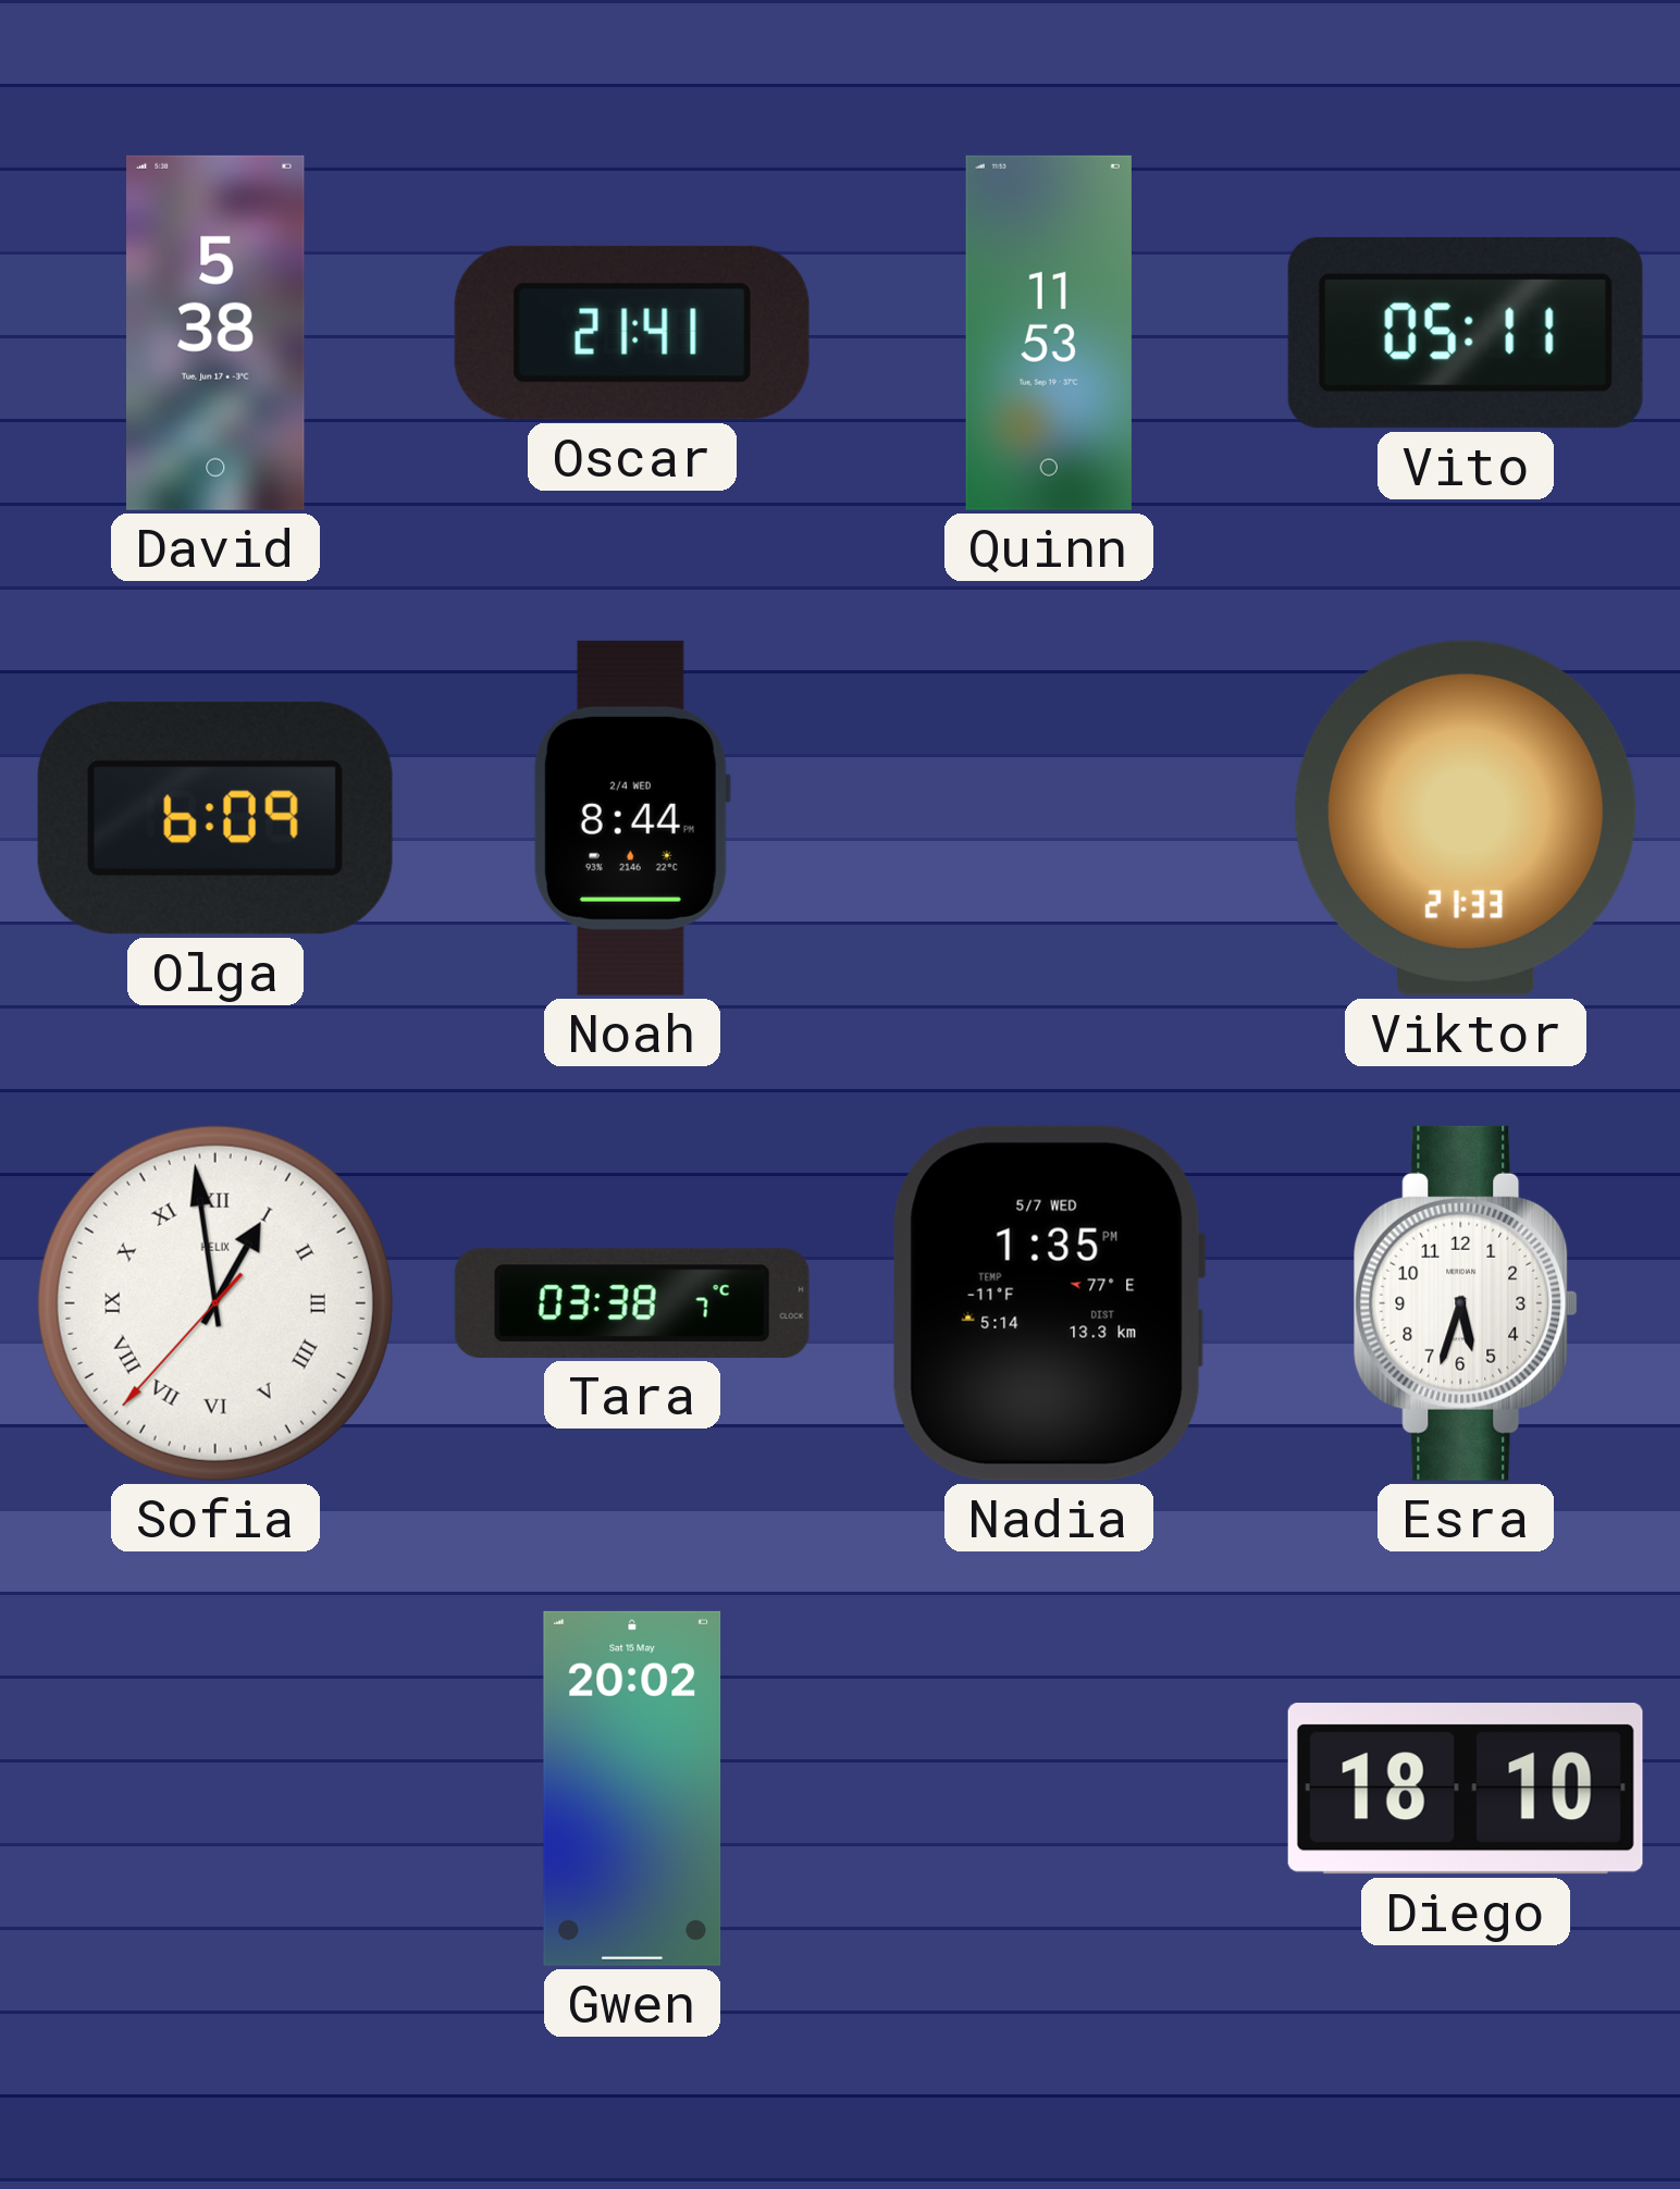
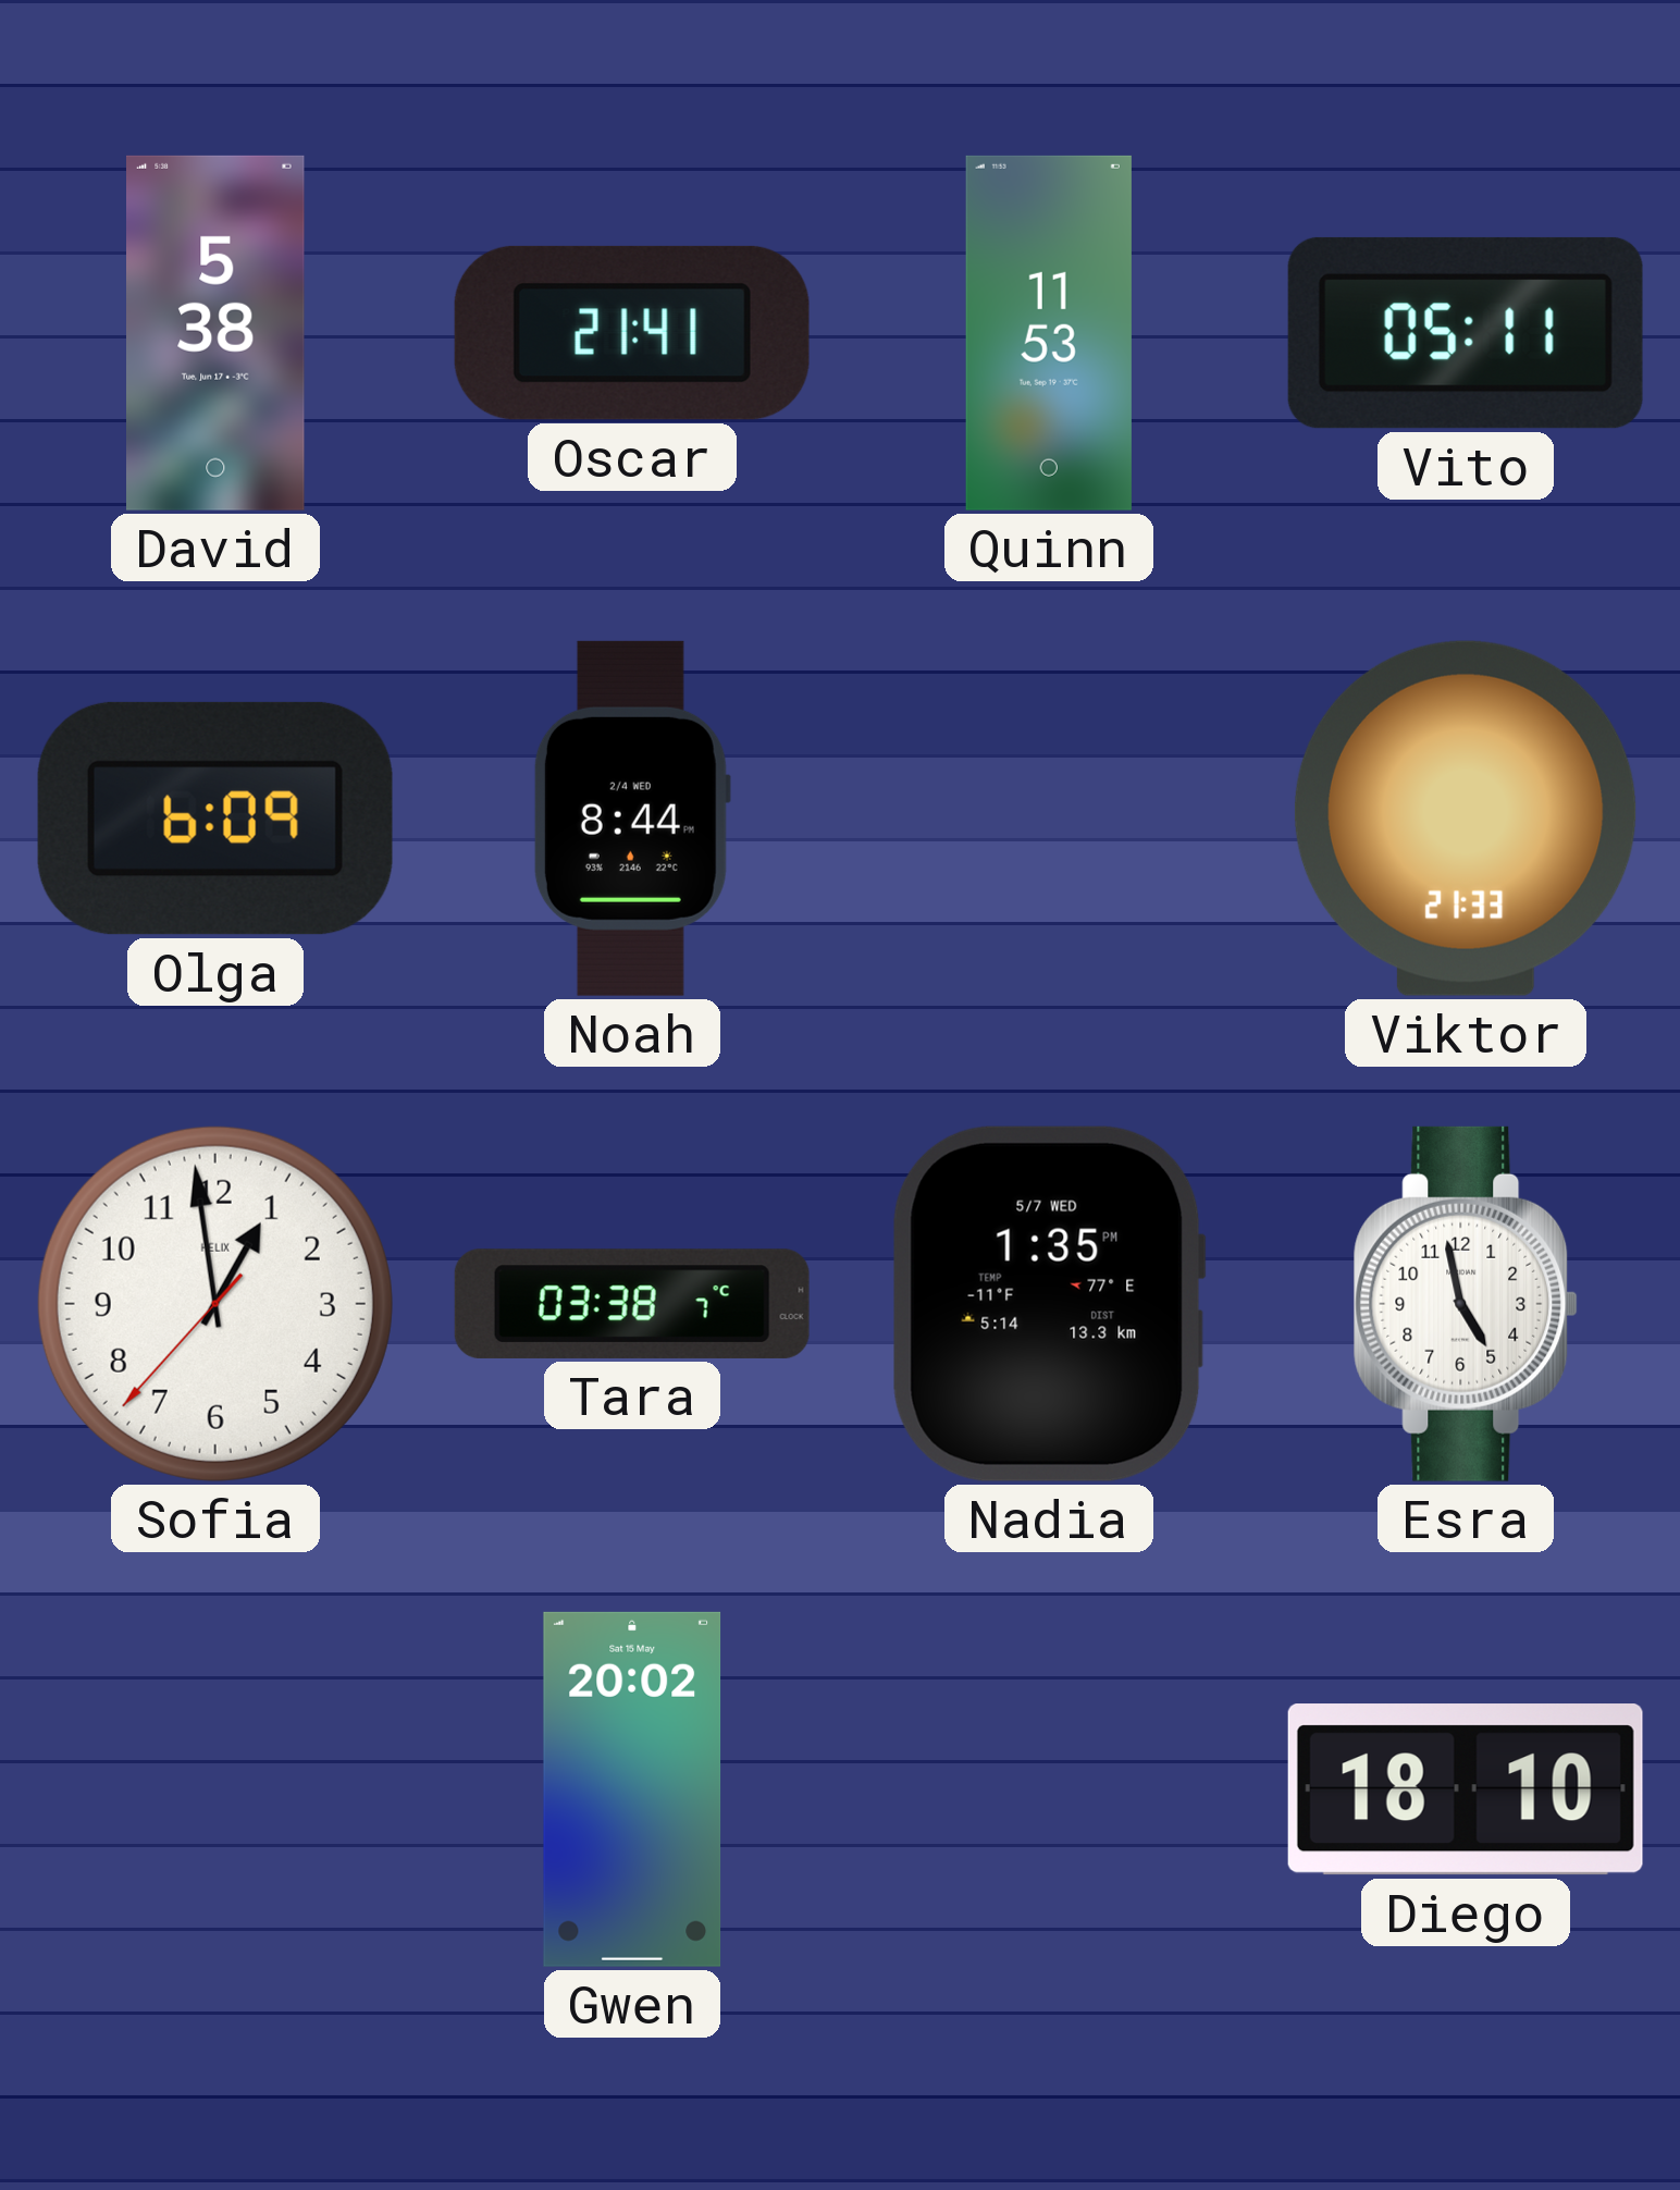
Sofia numerals: Roman -> Arabic (215, 1304)
Esra: 5:33 -> 4:58 (1466, 1304)
